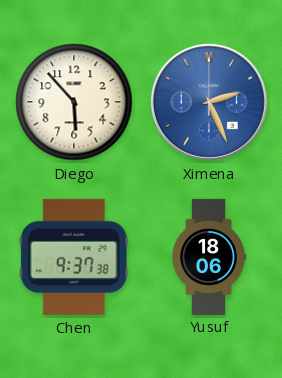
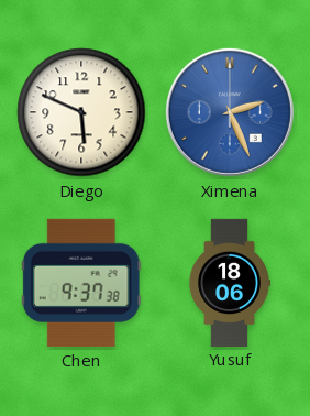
Diego: 5:53 -> 5:49 (81, 112)
